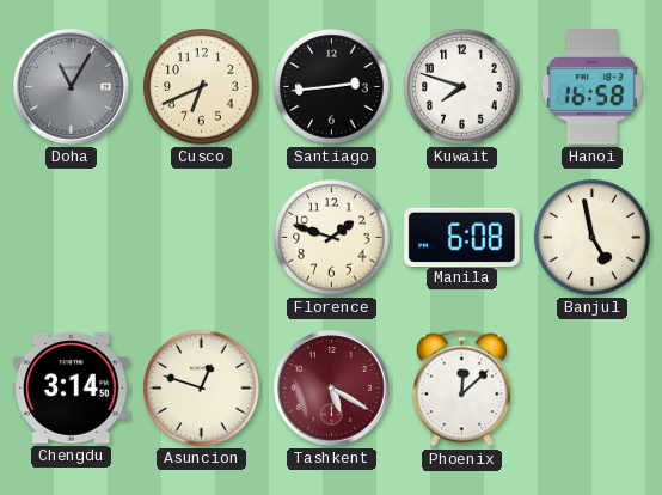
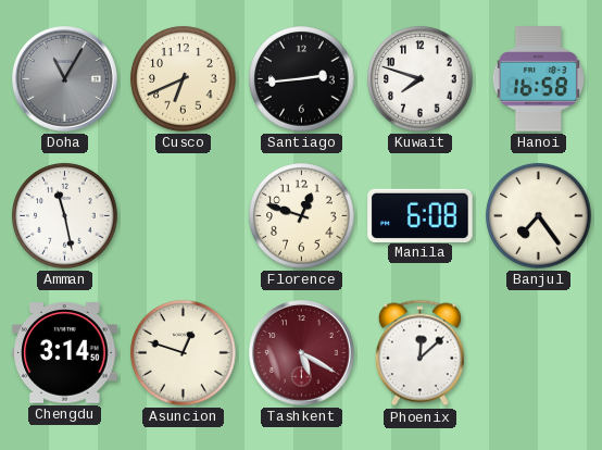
Amman: none -> 11:28 (65, 216)
Florence: 1:48 -> 12:48 (302, 216)
Banjul: 4:58 -> 7:24 (539, 216)
